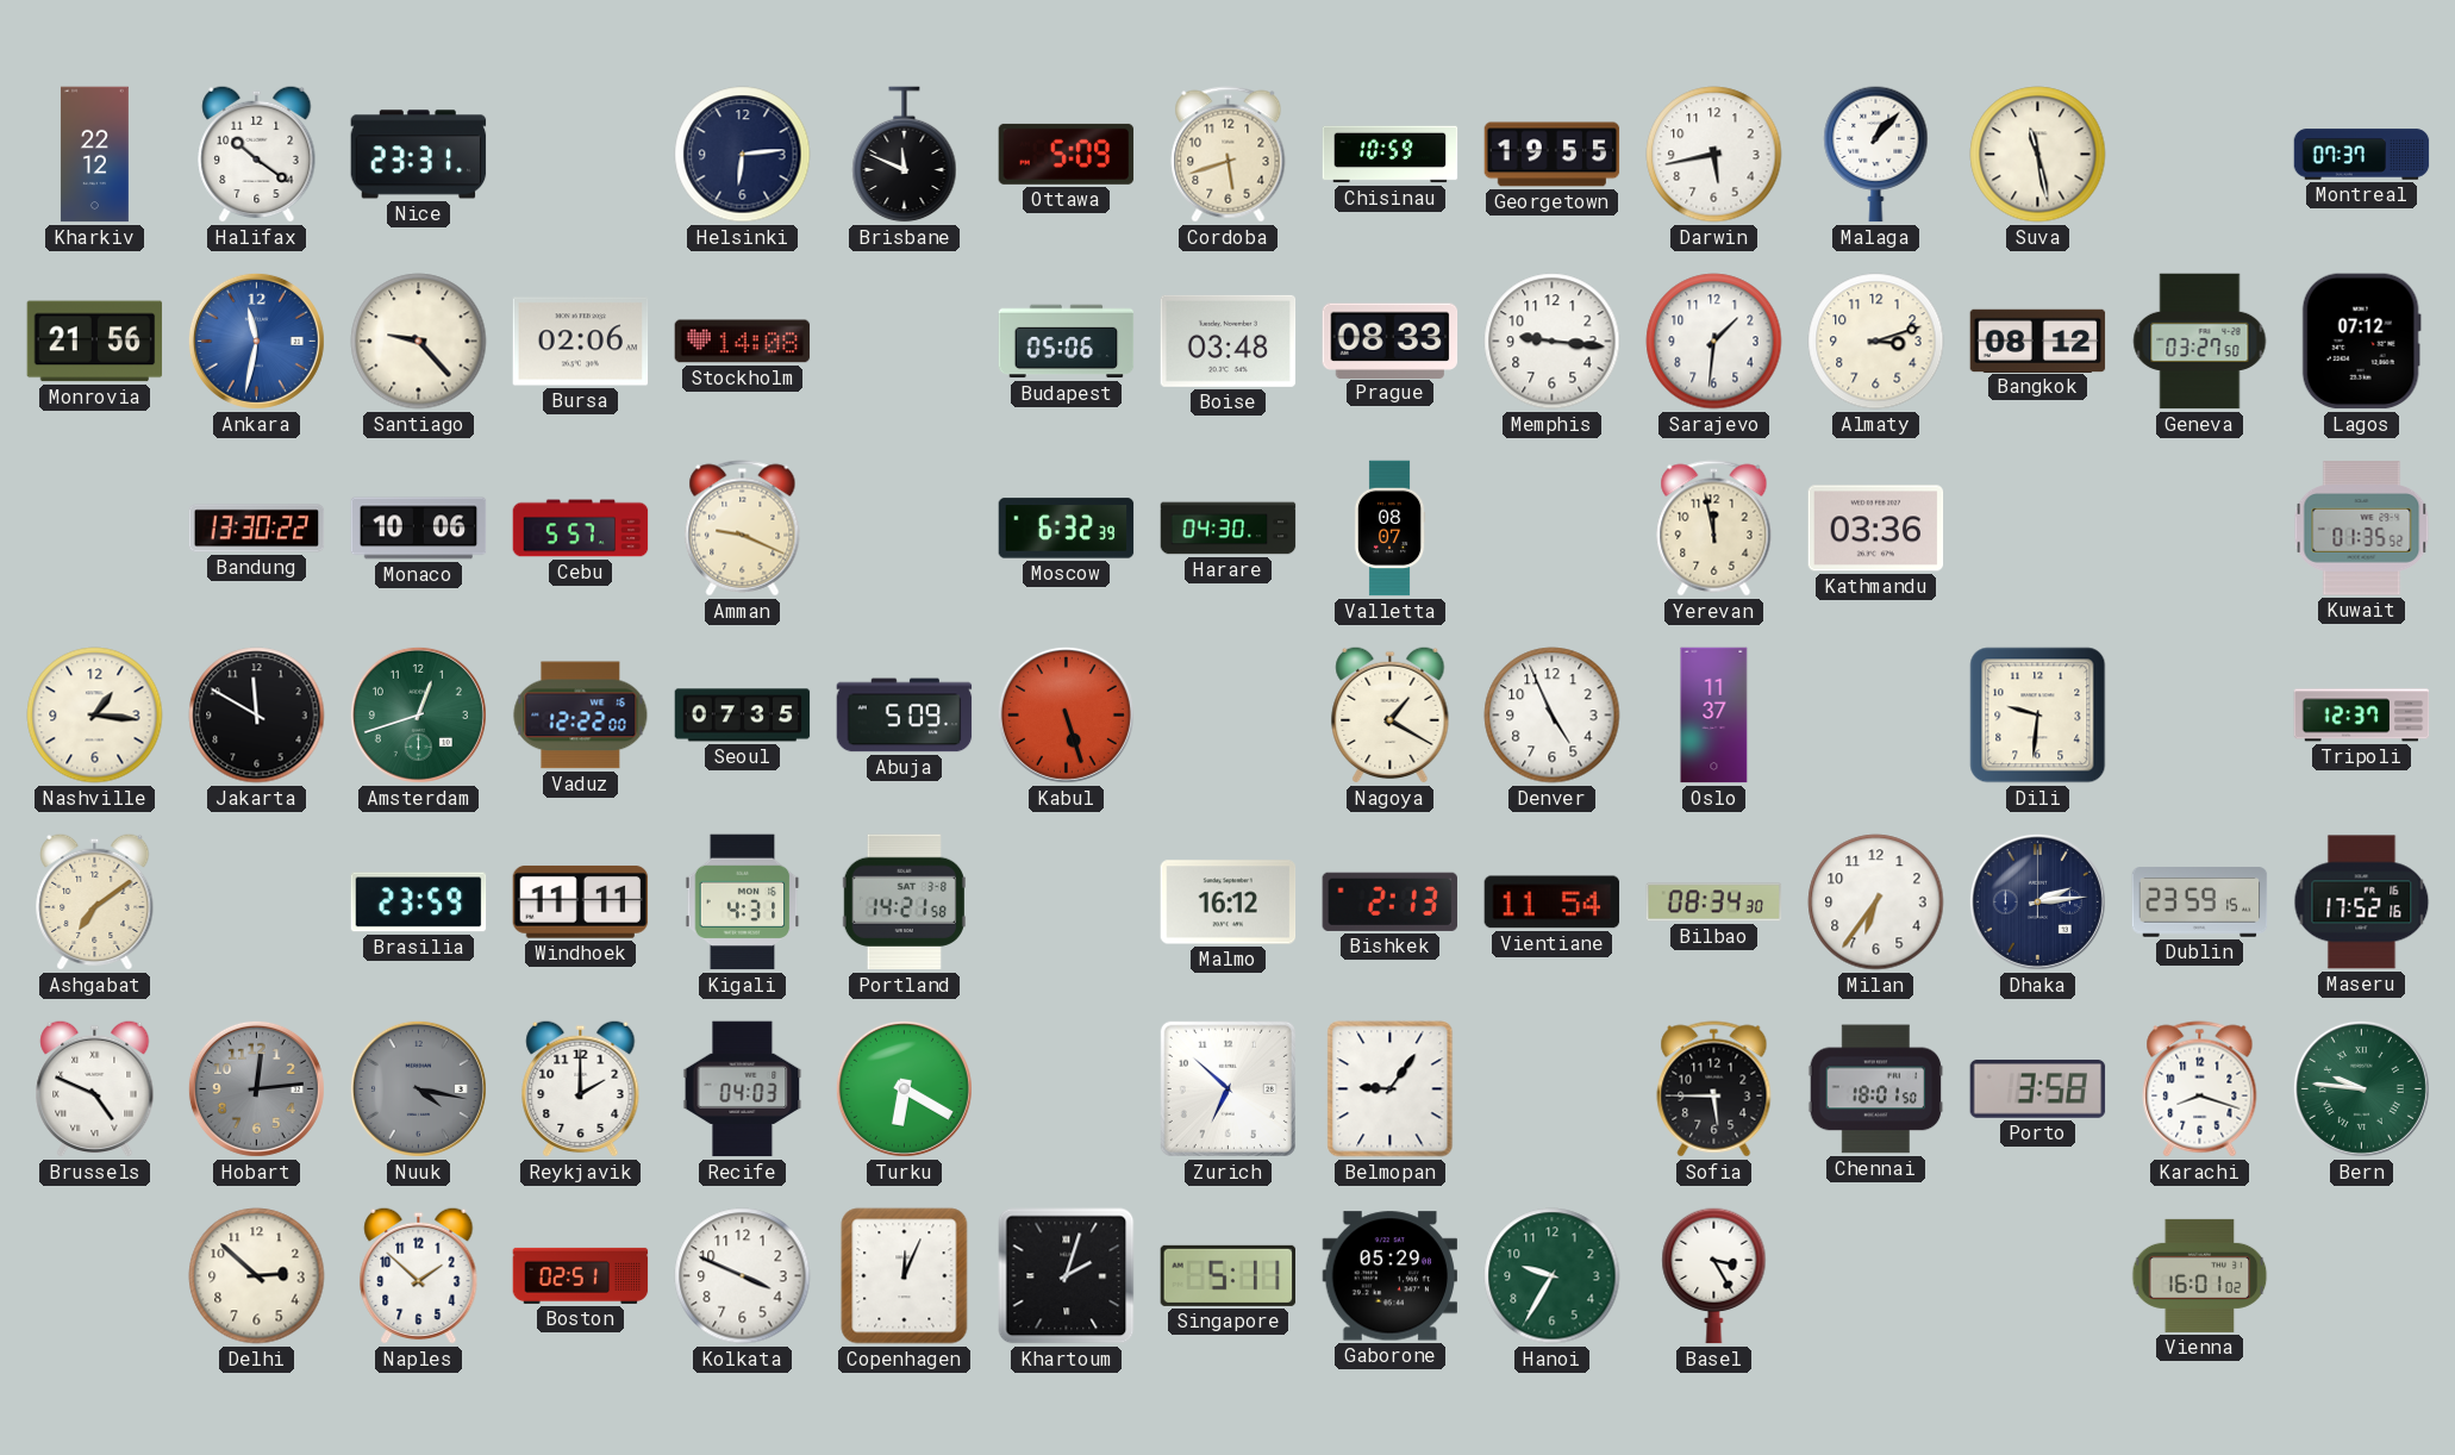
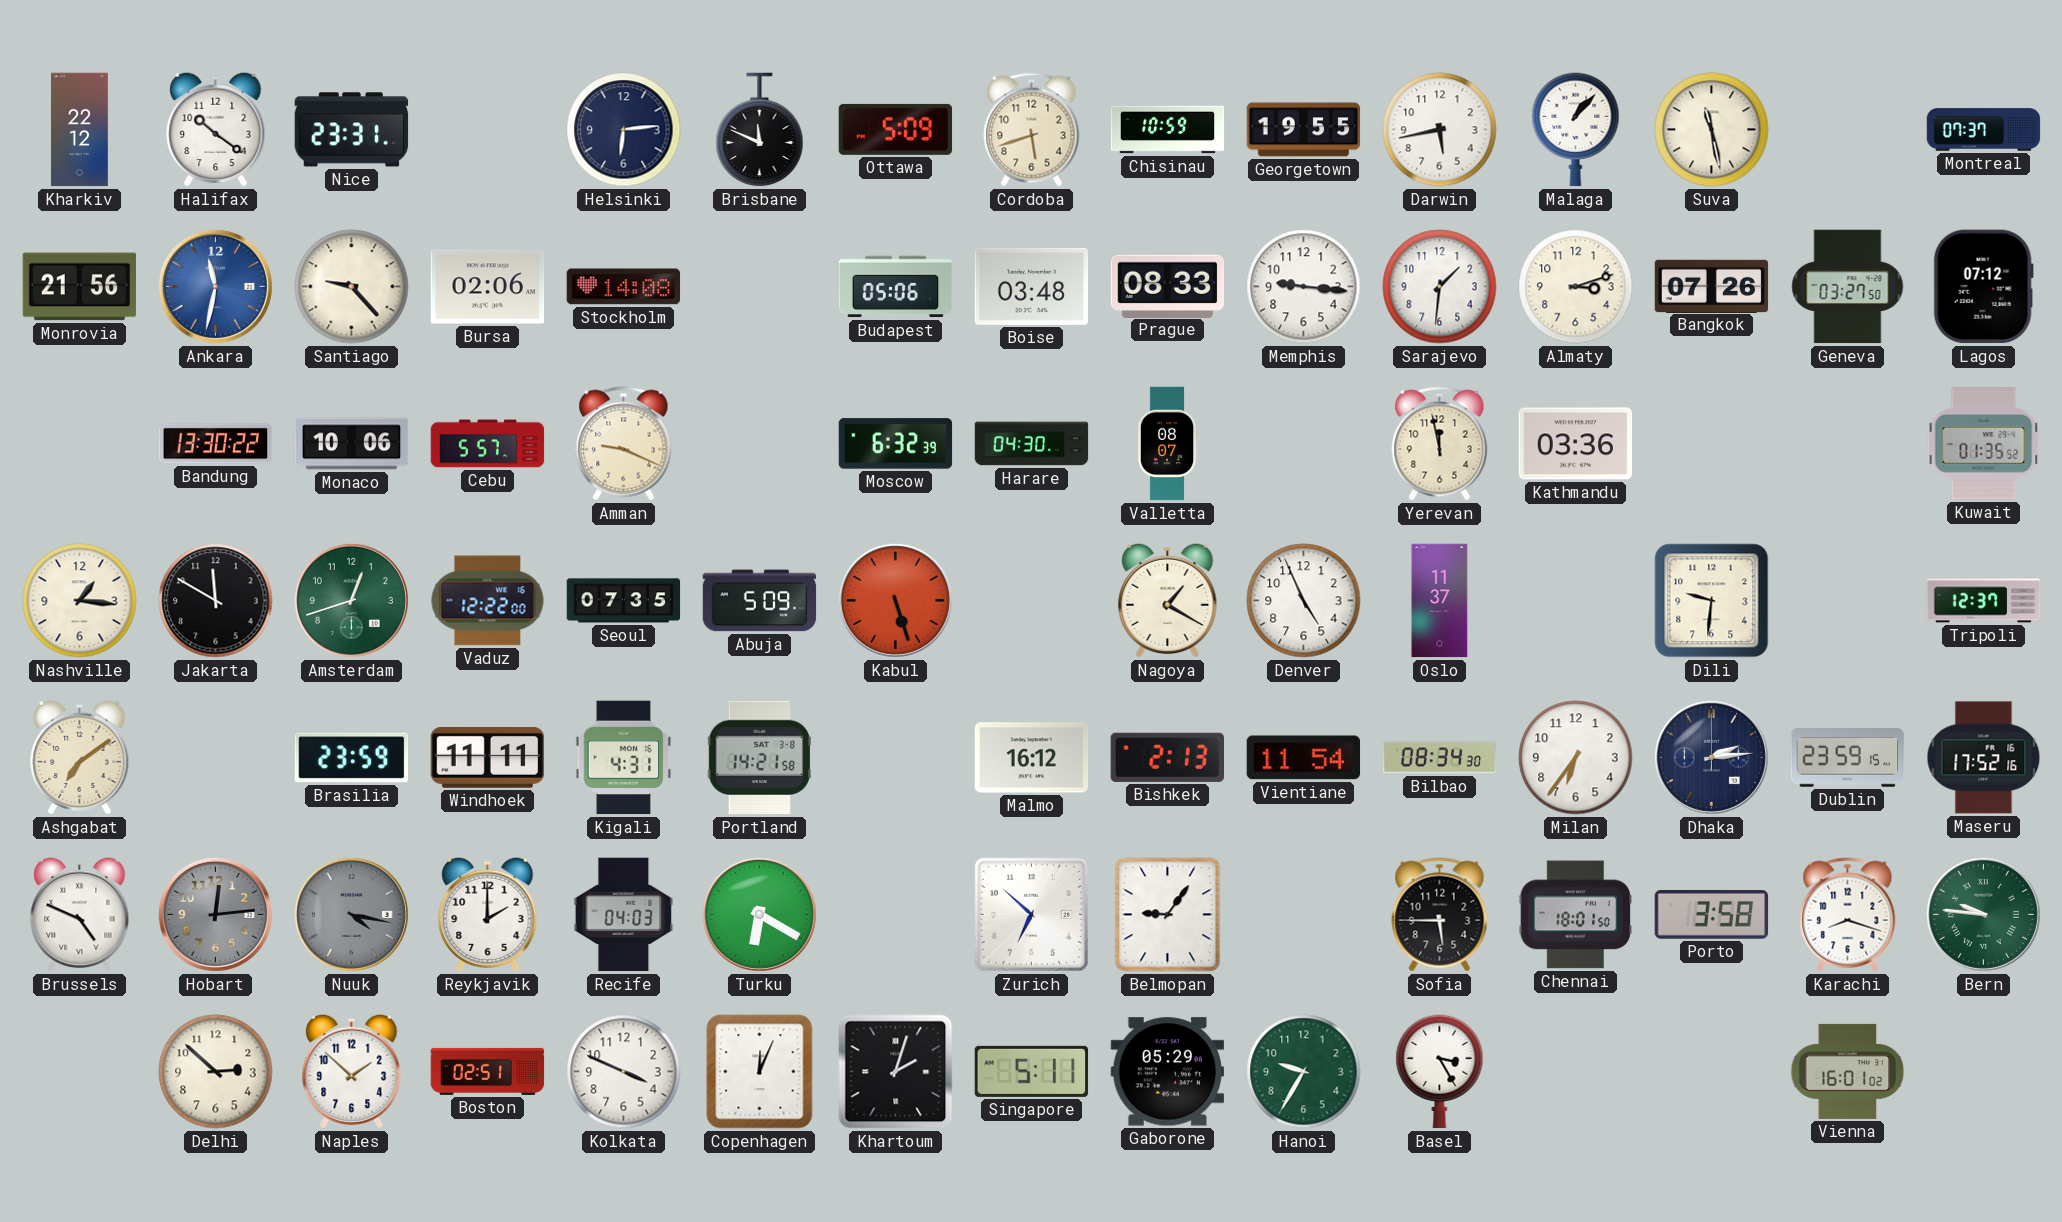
Bangkok: 08:12 -> 07:26 (1712, 286)
